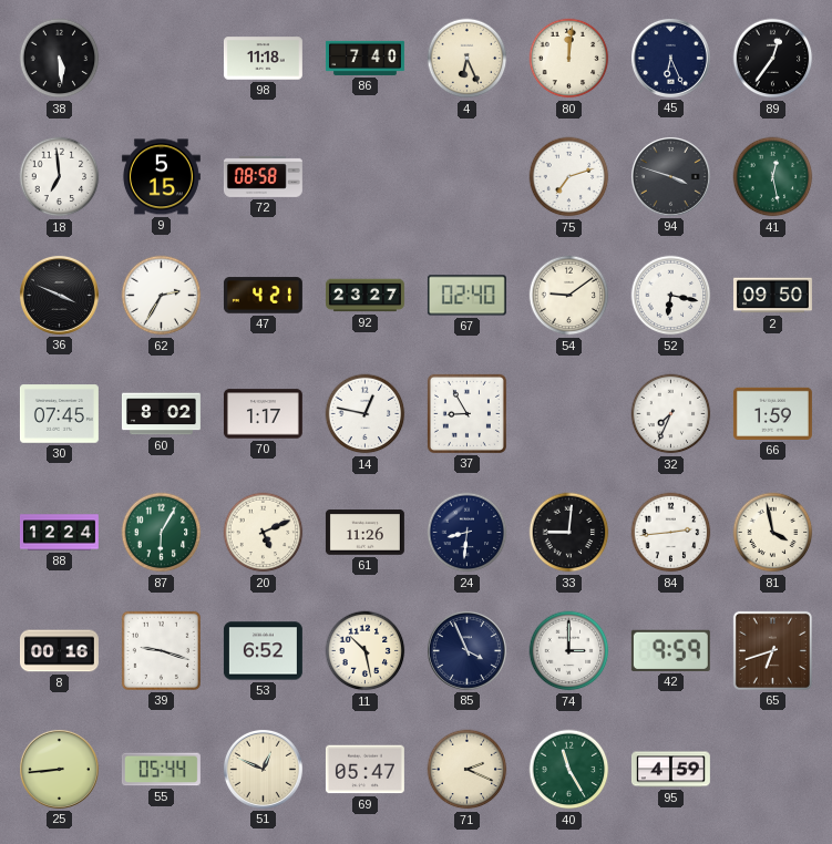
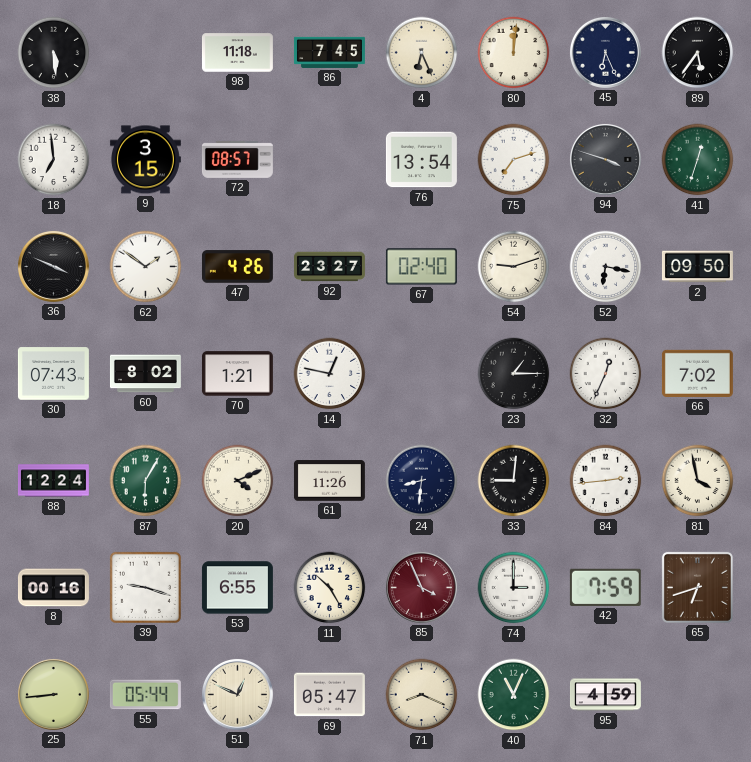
86: 7:40 -> 7:45 (329, 52)
89: 12:36 -> 5:36 (698, 53)
9: 5:15 -> 3:15 (145, 160)
72: 08:58 -> 08:57 (237, 159)
76: none -> 13:54 (421, 160)
41: 12:28 -> 12:33 (698, 160)
62: 2:35 -> 1:51 (146, 267)
47: 4:21 -> 4:26 (237, 267)
54: 9:09 -> 9:12 (514, 267)
30: 07:45 -> 07:43 (53, 374)
70: 1:17 -> 1:21 (237, 374)
37: 8:55 -> none (466, 413)
23: none -> 1:15 (514, 374)
32: 7:34 -> 12:34 (606, 374)
66: 1:59 -> 7:02 (697, 373)
20: 5:11 -> 4:11 (238, 481)
53: 6:52 -> 6:55 (237, 588)
11: 10:28 -> 10:25 (330, 588)
85 dial: navy -> burgundy (421, 587)
42: 9:59 -> 7:59 (605, 587)
71: 2:19 -> 8:19 (422, 695)
40: 11:25 -> 11:04 (514, 695)
